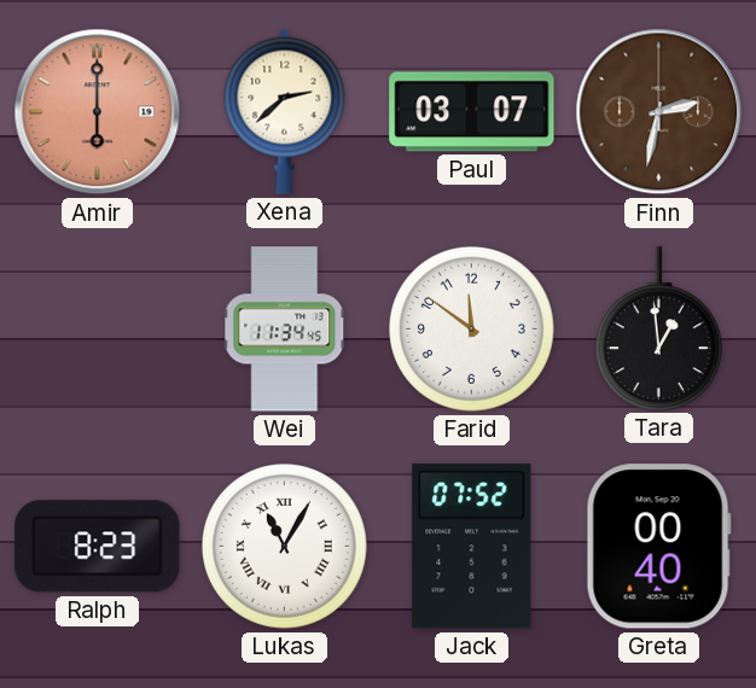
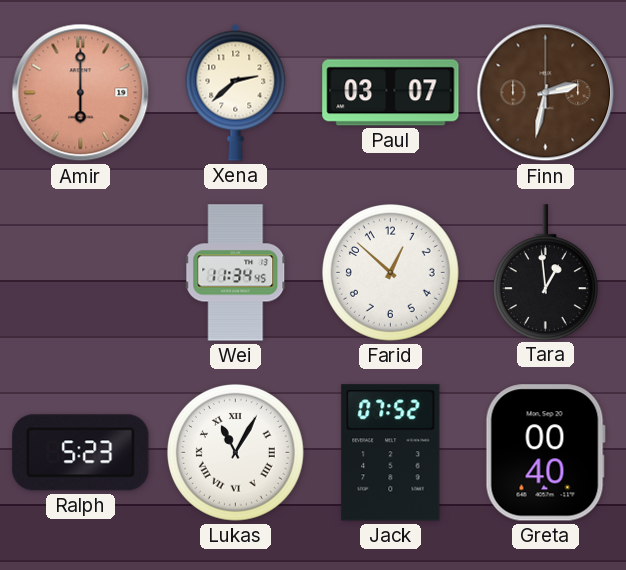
Farid: 11:51 -> 12:52 (390, 272)
Ralph: 8:23 -> 5:23 (81, 453)
